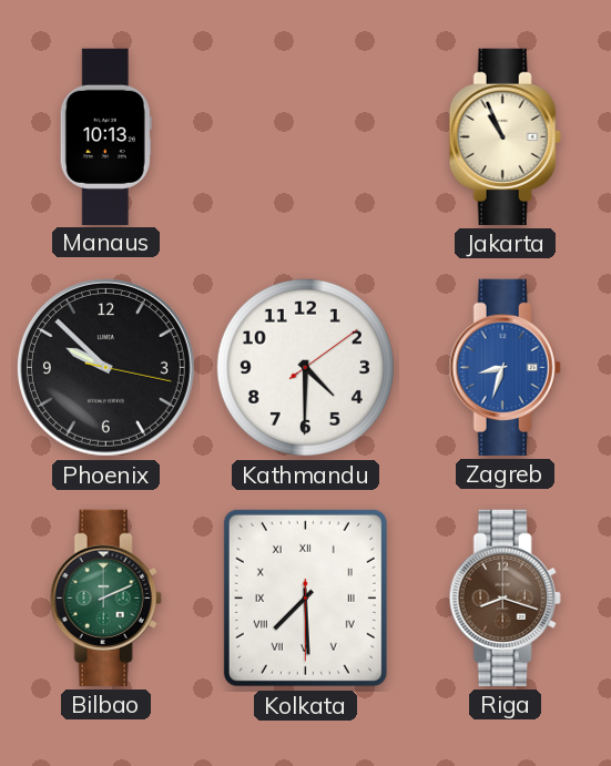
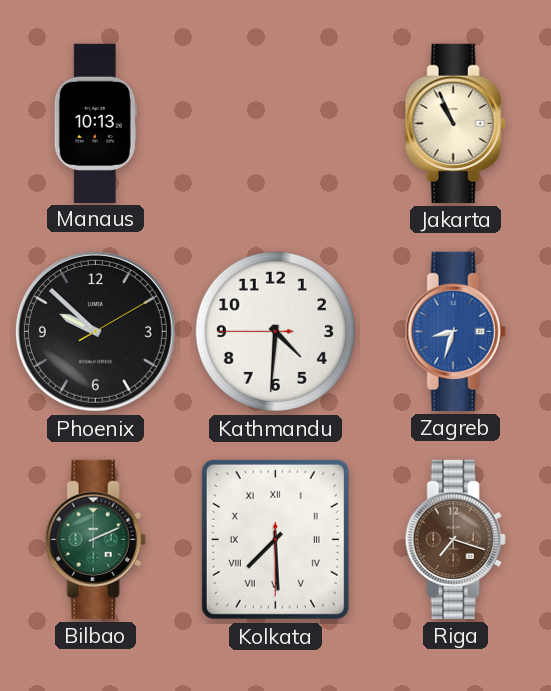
Phoenix: 9:52:17 -> 9:52:10 (95, 331)
Kathmandu: 4:30:09 -> 4:30:45 (275, 331)
Riga: 8:18 -> 7:18 (455, 539)
